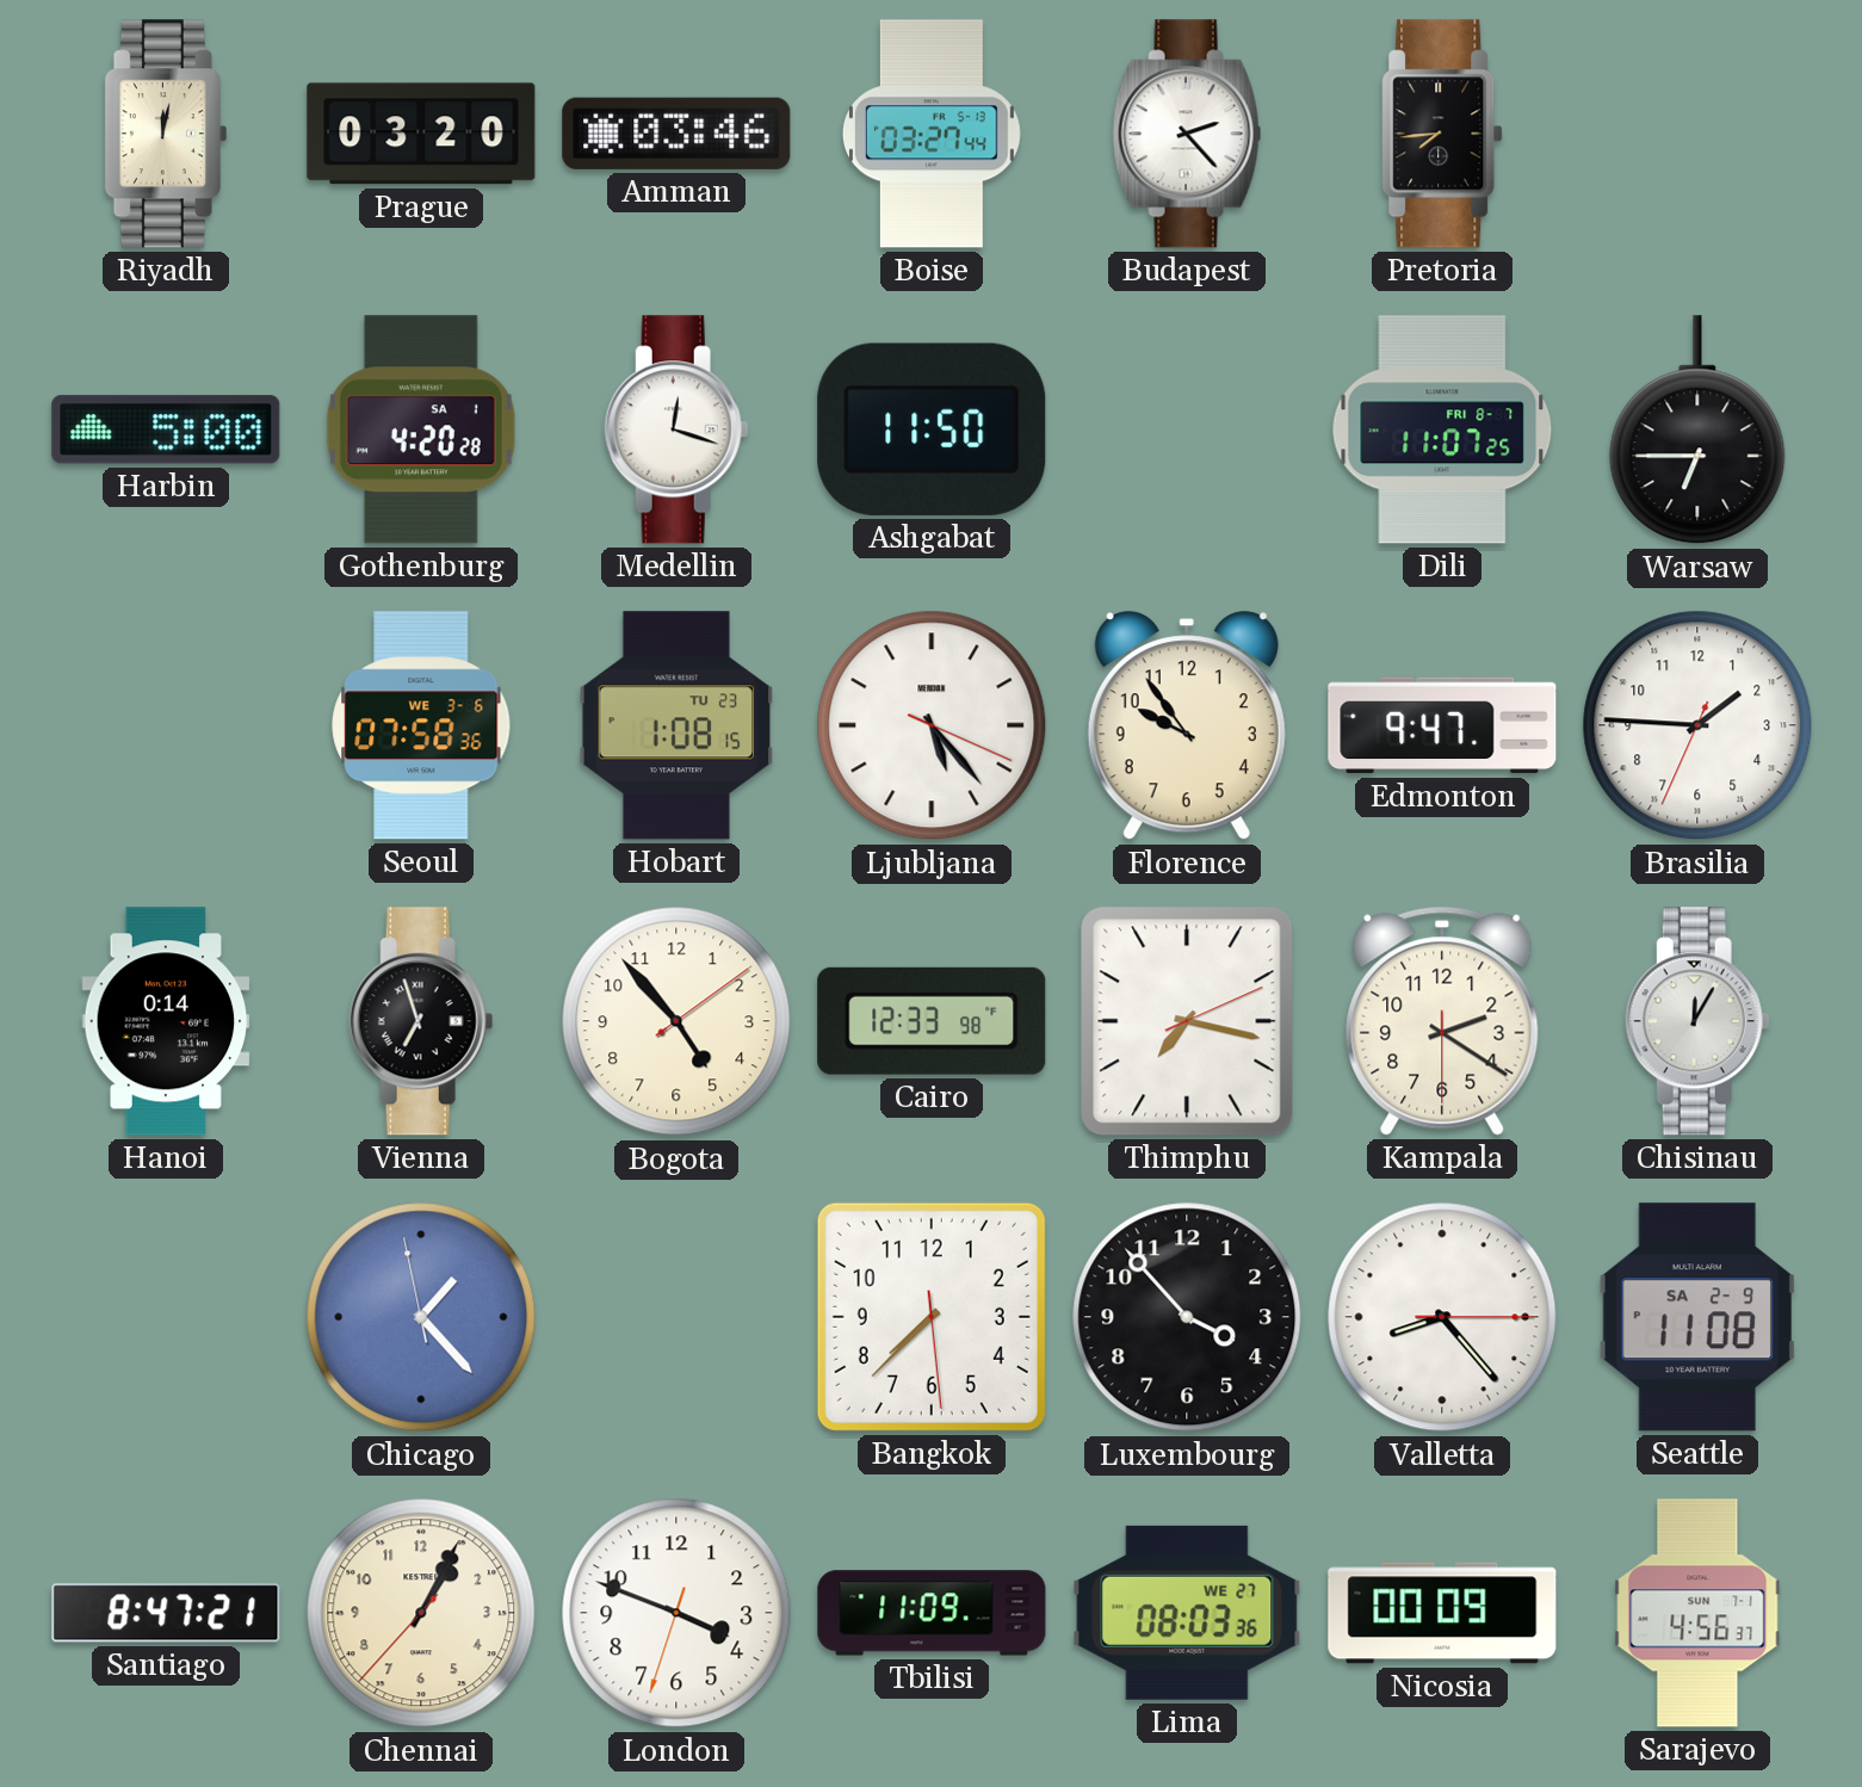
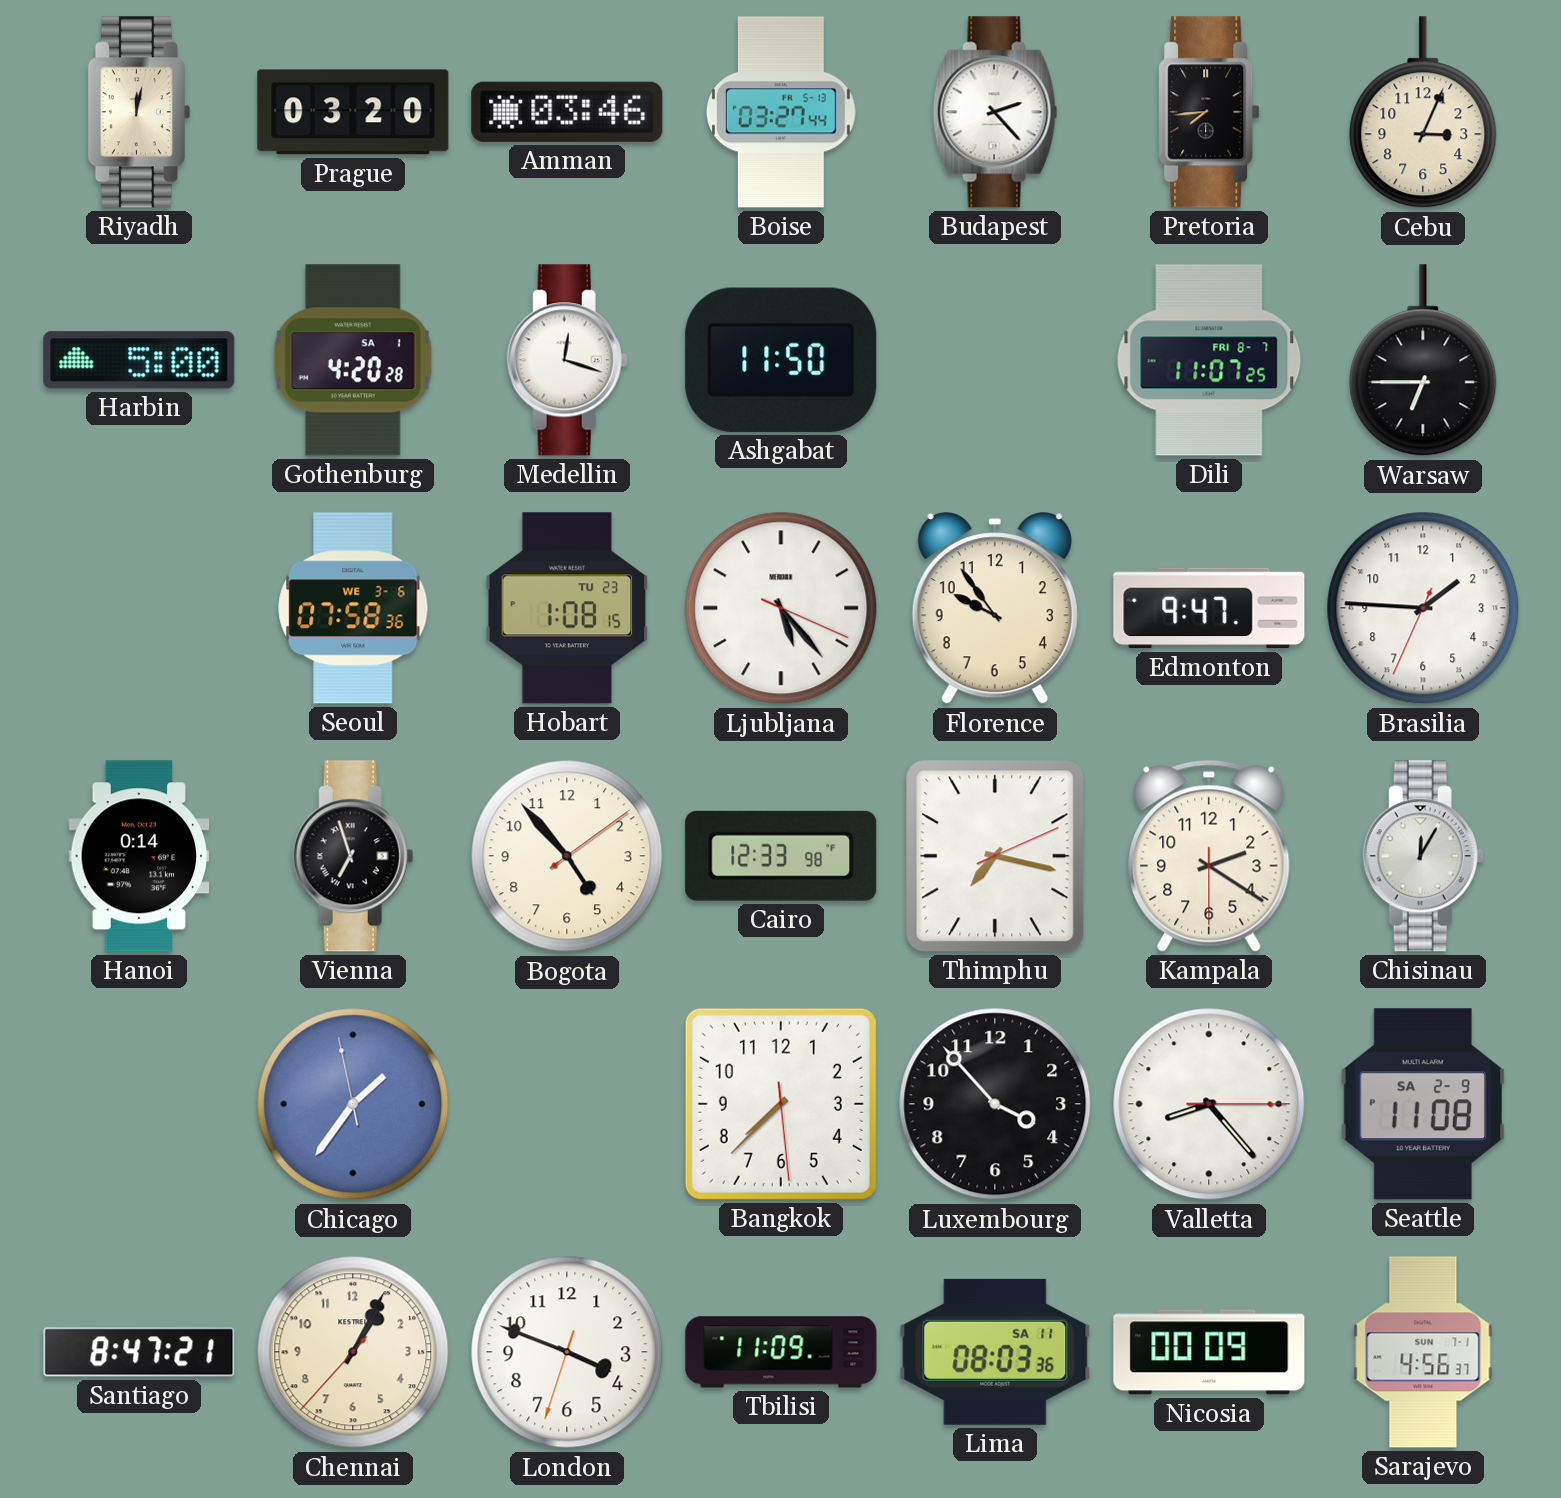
Cebu: none -> 3:04 (1423, 113)
Chicago: 1:22 -> 1:35 (353, 1104)
Lima date: WE 27 -> SA 11 (995, 1352)
